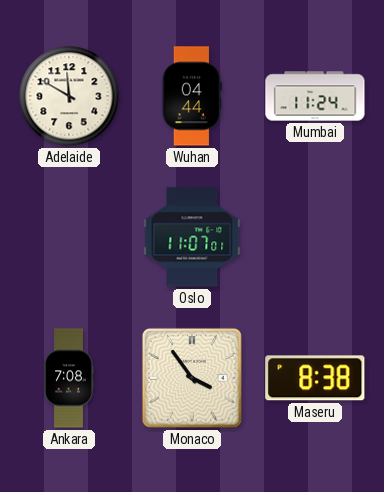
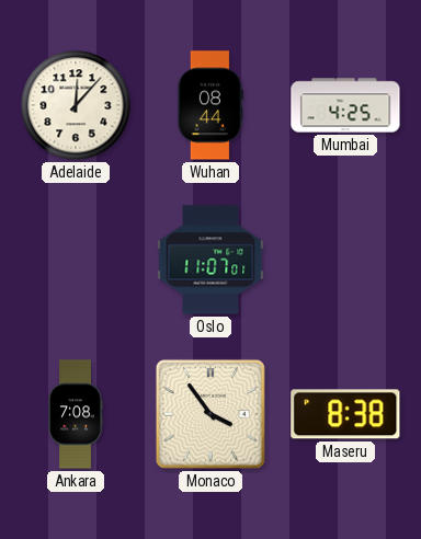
Adelaide: 11:50 -> 12:07 (76, 105)
Wuhan: 04:44 -> 08:44 (210, 105)
Mumbai: 11:24 -> 4:25 (345, 105)
